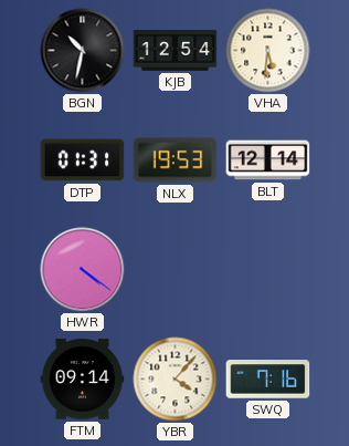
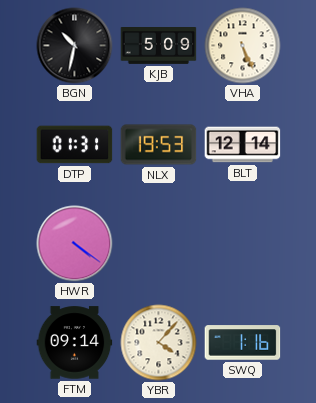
KJB: 12:54 -> 5:09 (159, 46)
VHA: 5:31 -> 5:26 (243, 46)
SWQ: 7:16 -> 1:16 (243, 343)
